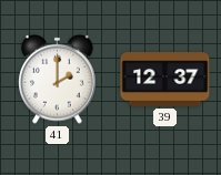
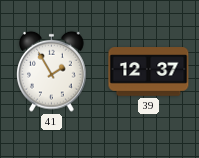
41: 2:00 -> 1:55 (52, 71)
